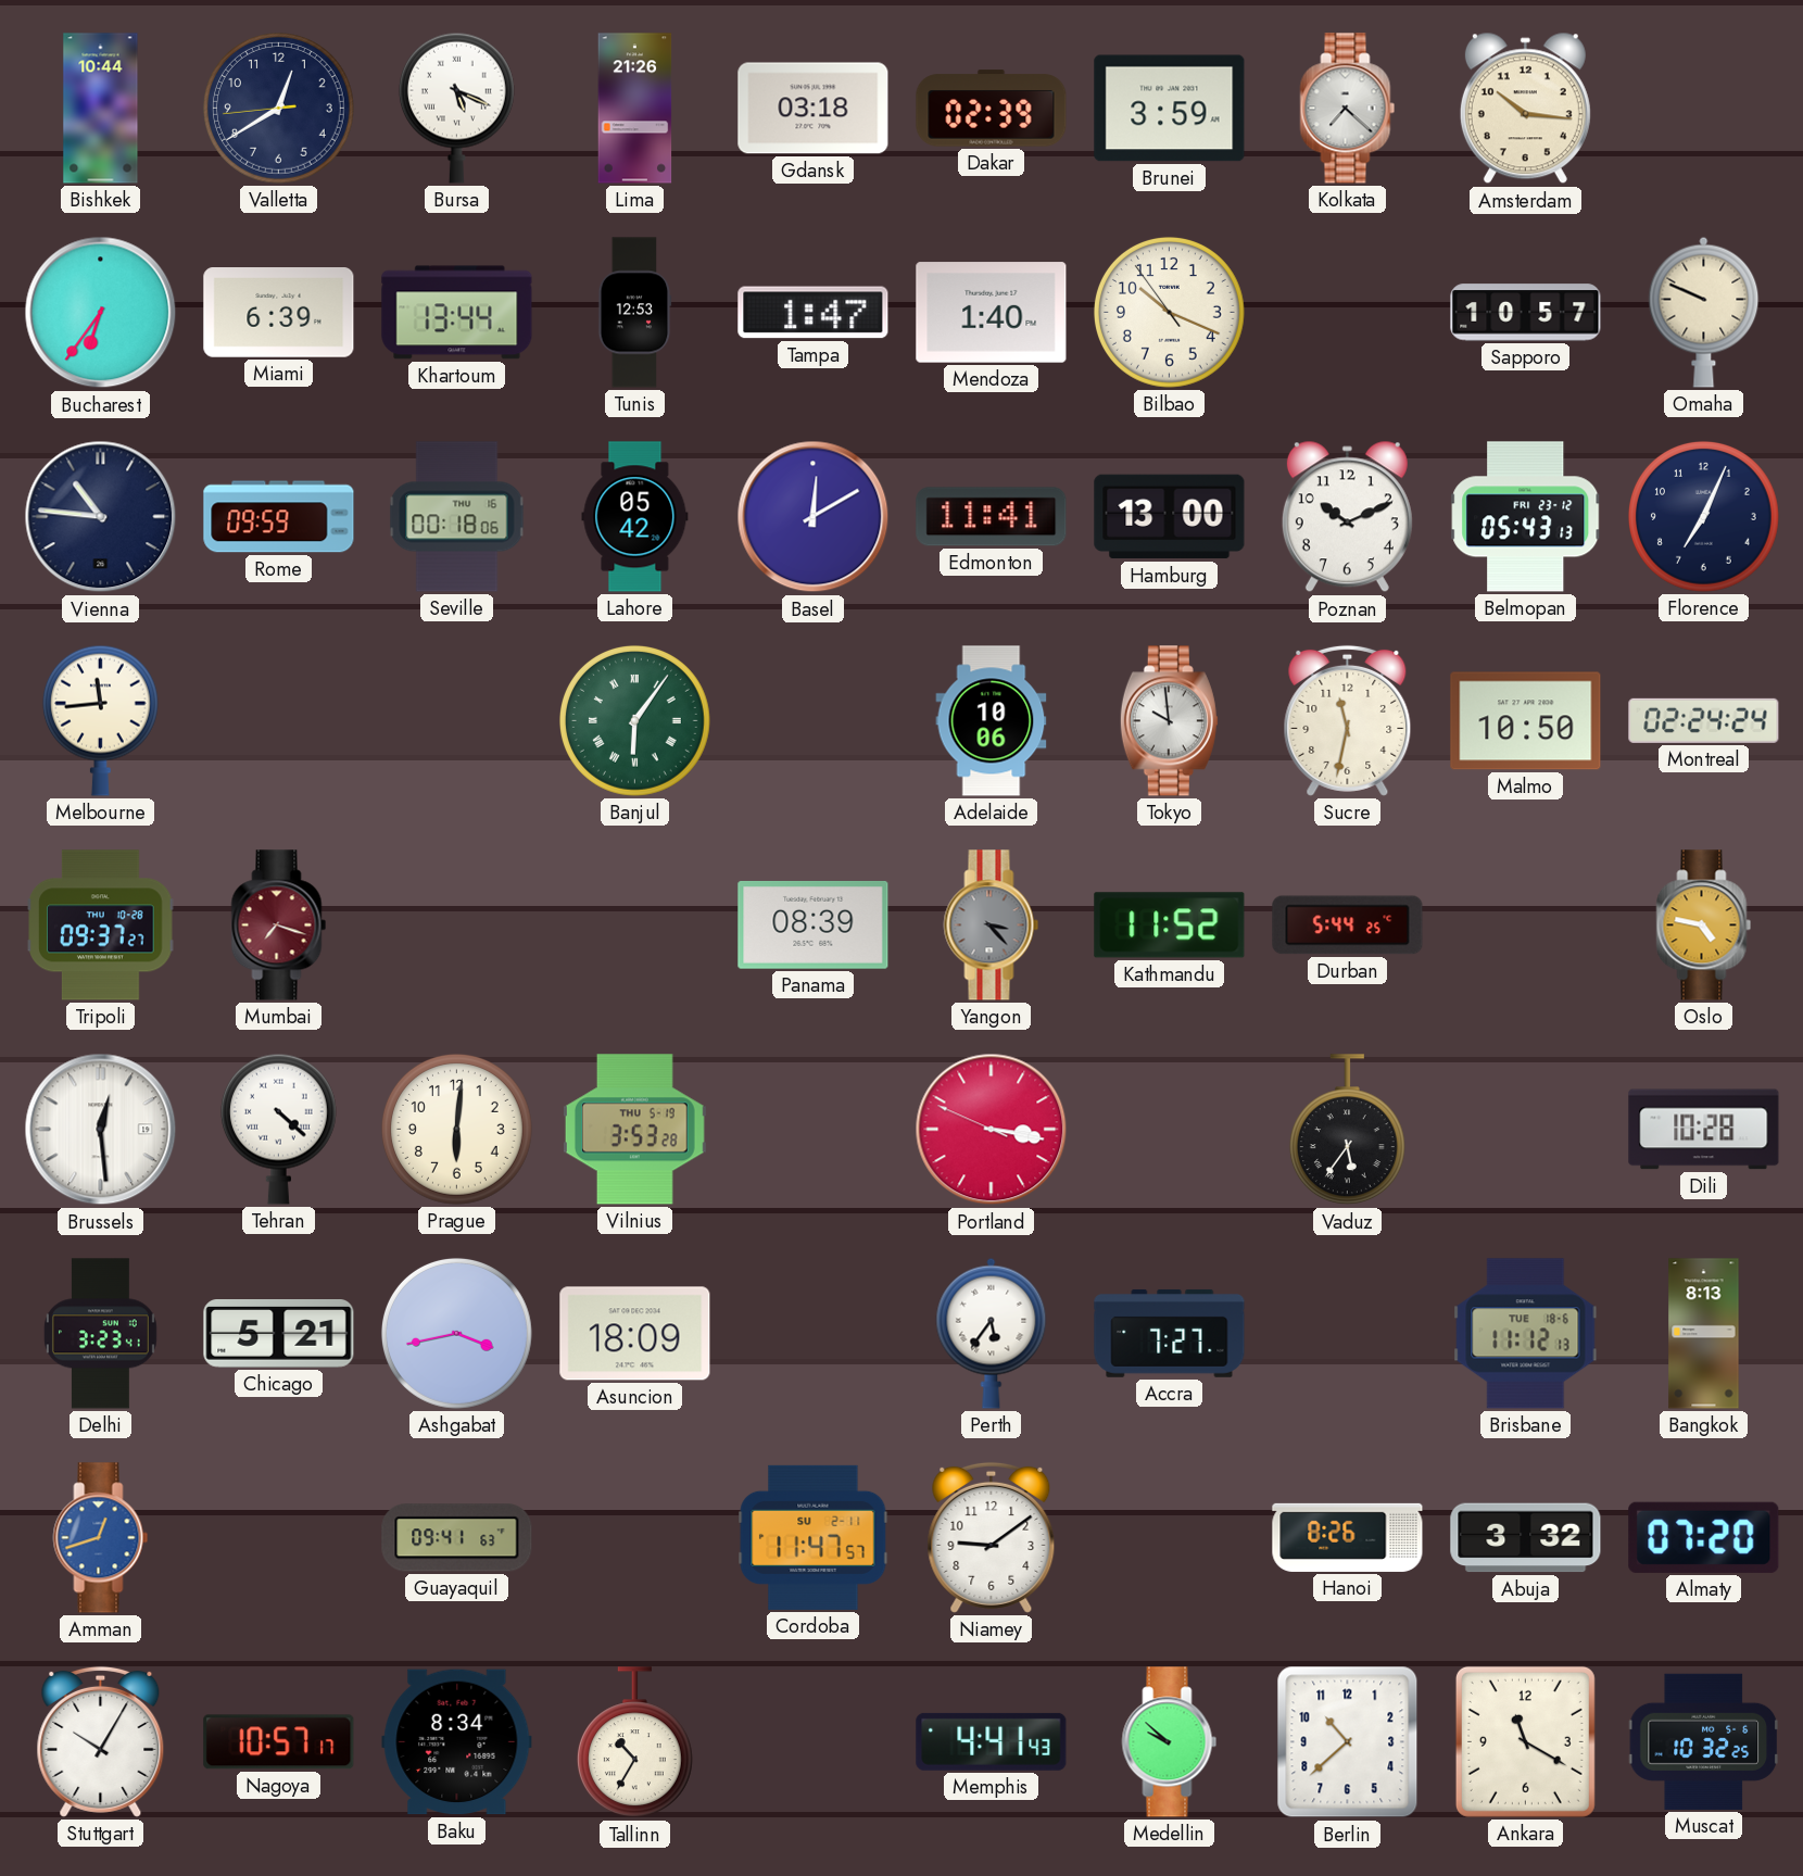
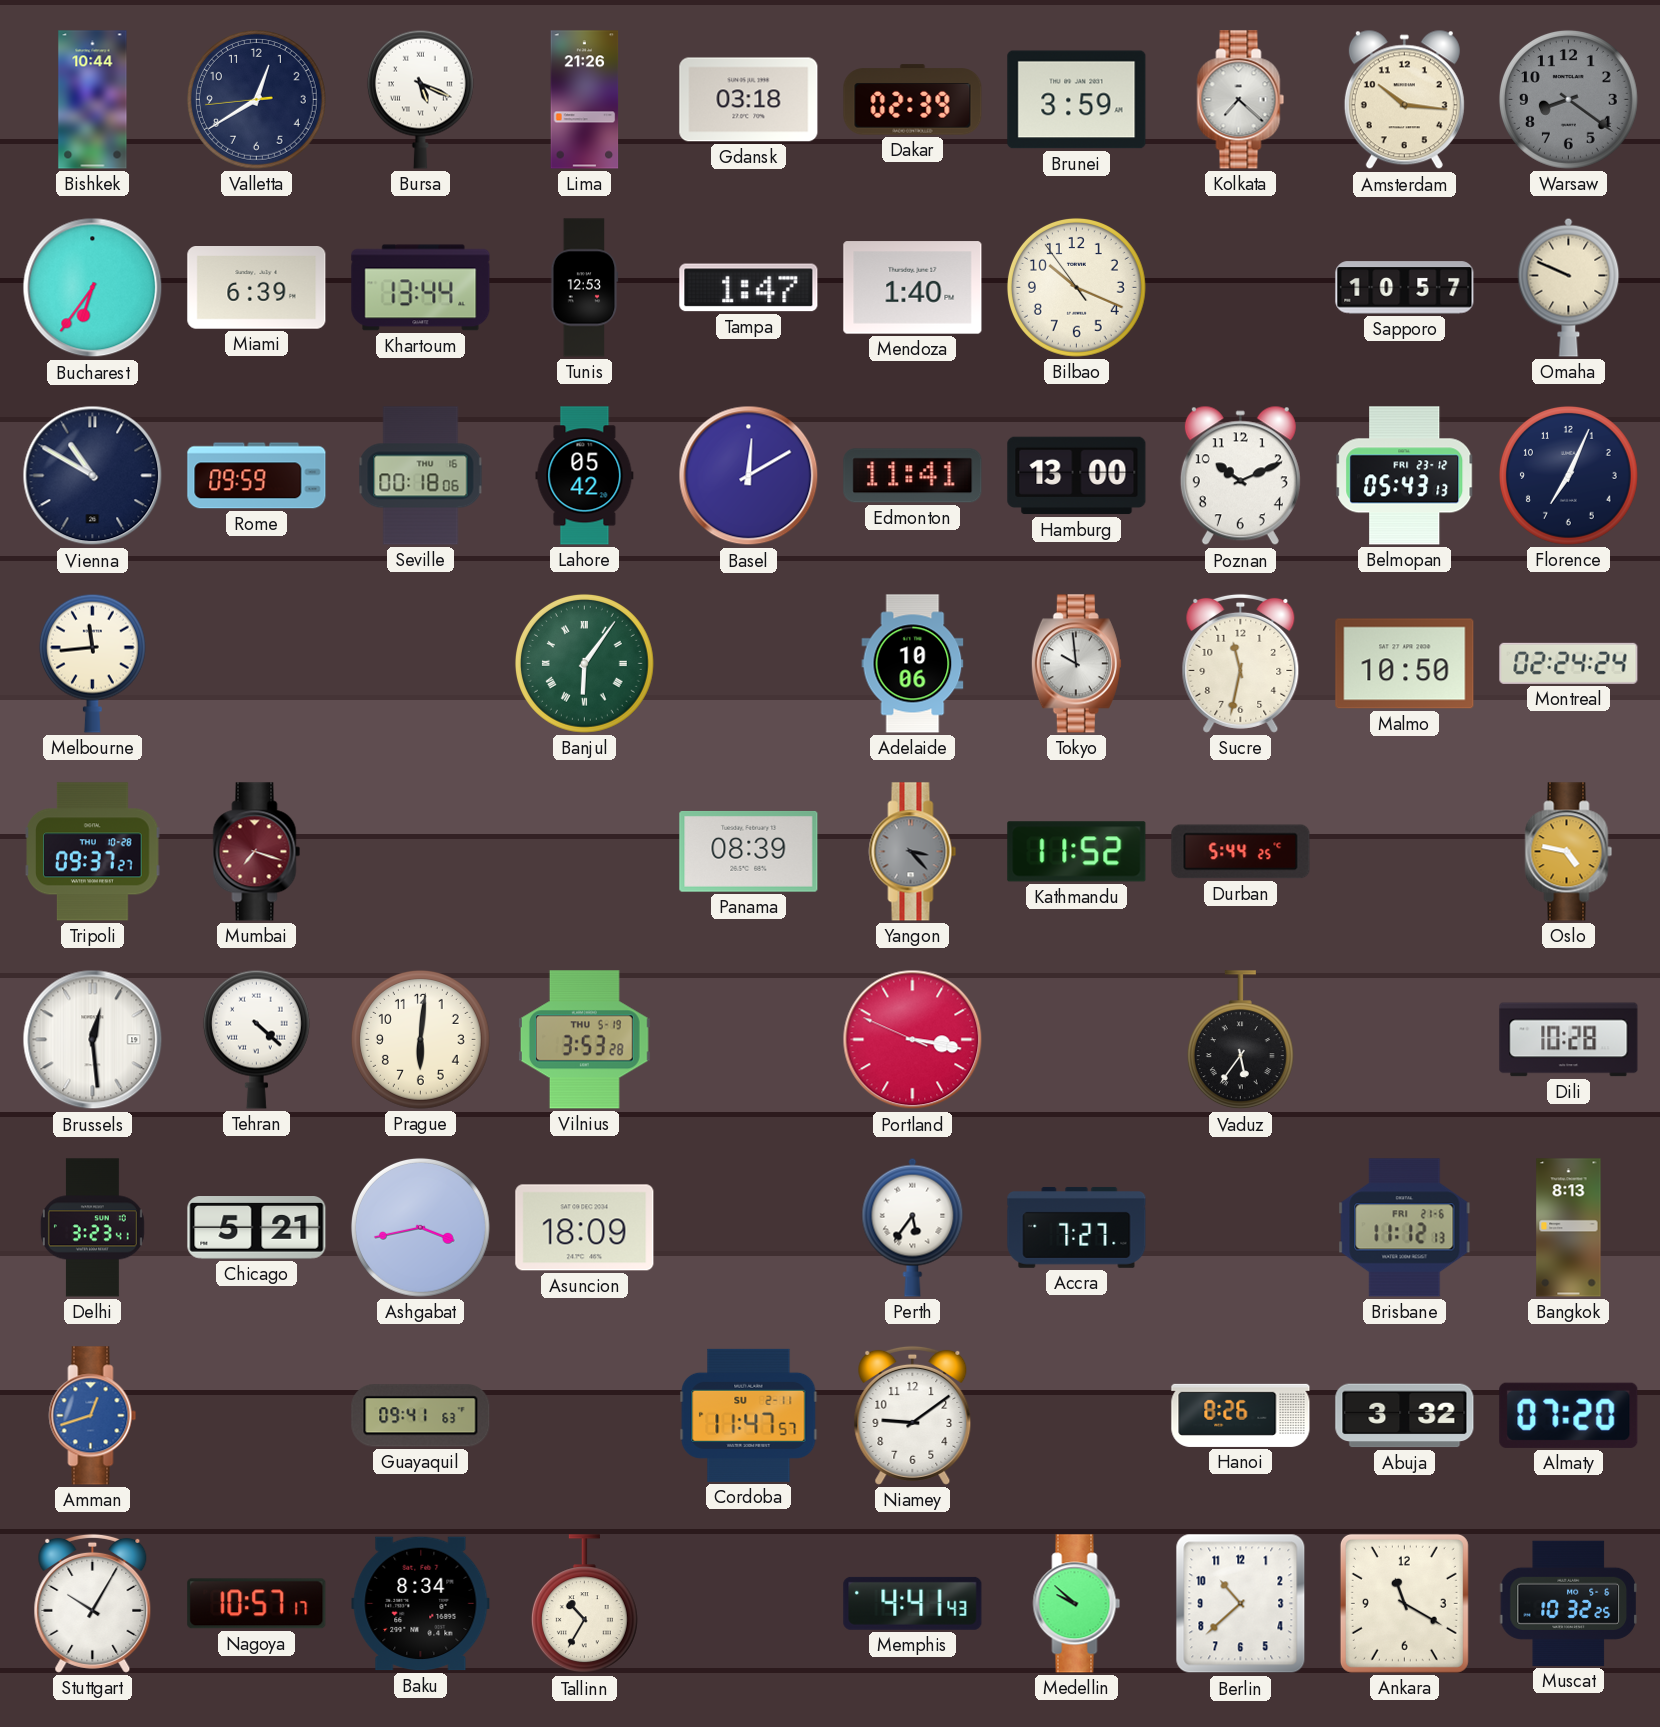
Warsaw: none -> 8:21 (1568, 99)
Vienna: 10:46 -> 10:50 (93, 476)
Brisbane date: TUE 18-6 -> FRI 21-6 (1405, 1228)
